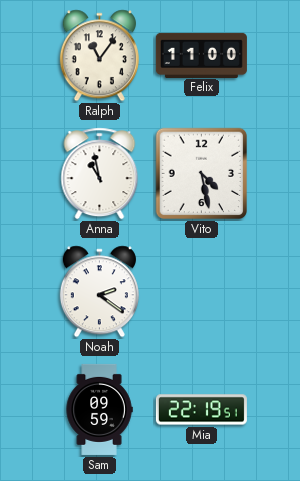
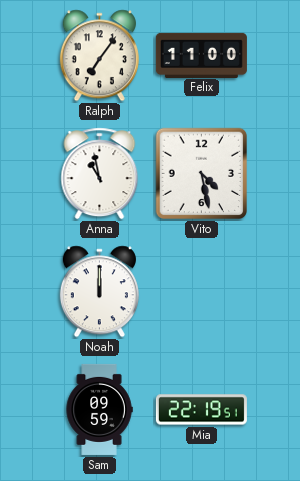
Ralph: 11:06 -> 7:06 (99, 56)
Noah: 2:21 -> 12:00 (99, 292)
